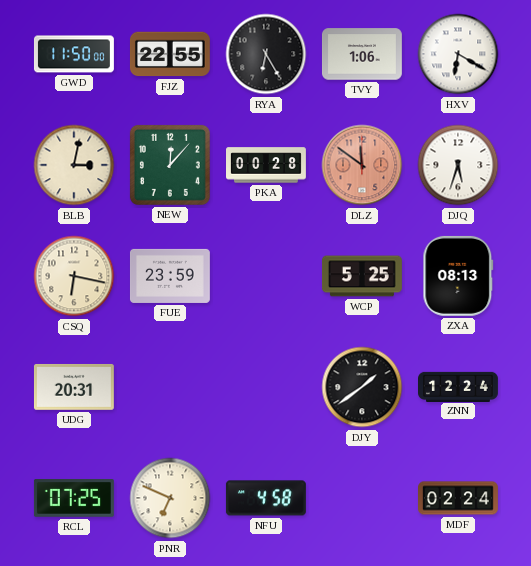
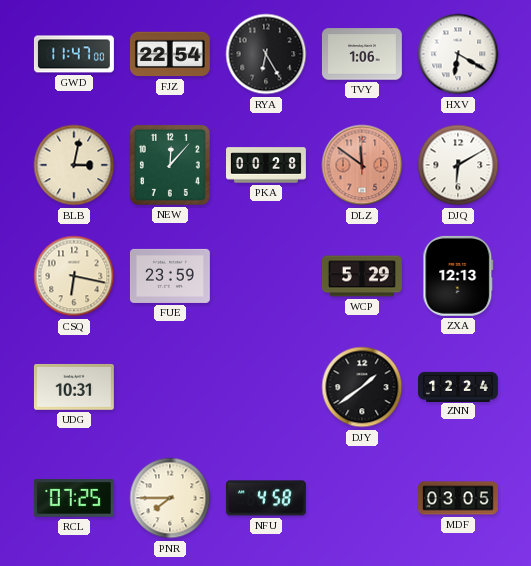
GWD: 11:50 -> 11:47 (74, 54)
FJZ: 22:55 -> 22:54 (170, 54)
DJQ: 5:33 -> 6:10 (458, 165)
WCP: 5:25 -> 5:29 (363, 276)
ZXA: 08:13 -> 12:13 (458, 276)
UDG: 20:31 -> 10:31 (74, 387)
PNR: 6:49 -> 7:45 (170, 498)
MDF: 02:24 -> 03:05 (459, 498)
